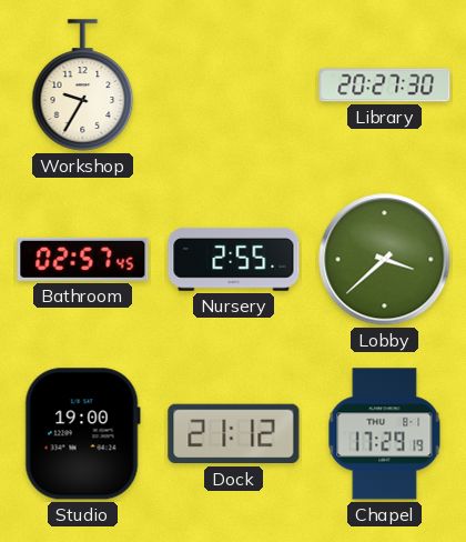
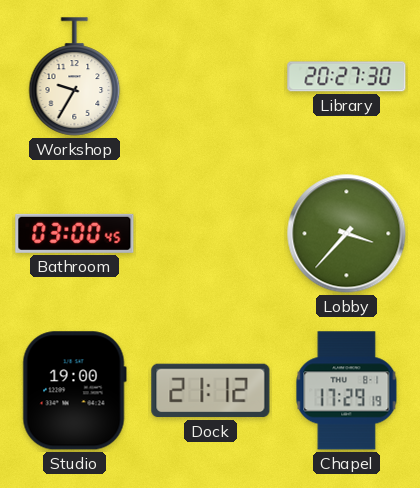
Bathroom: 02:57 -> 03:00 (75, 233)
Nursery: 2:55 -> none (234, 259)
Lobby: 3:38 -> 3:37 (347, 234)
